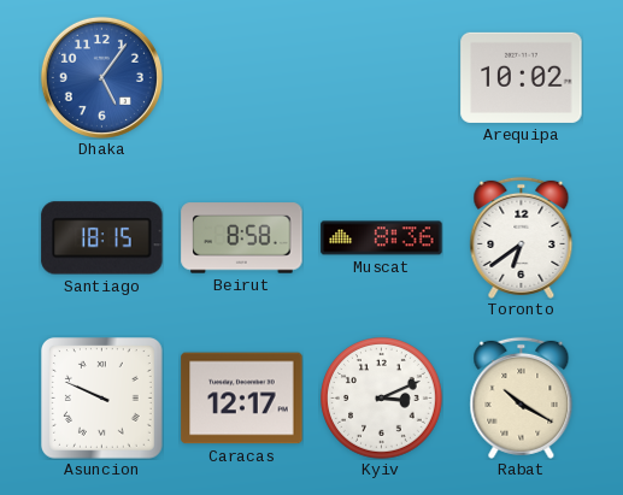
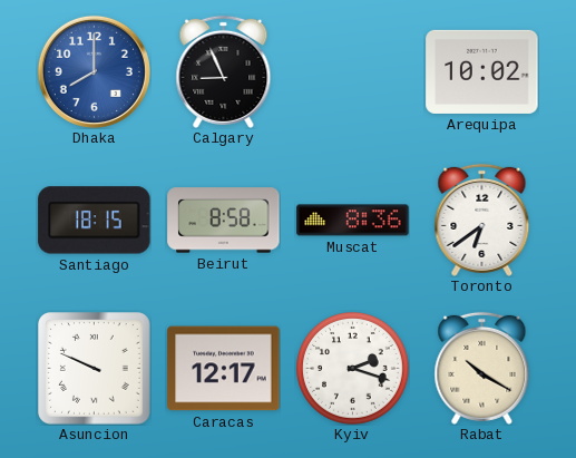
Dhaka: 5:06 -> 8:00 (94, 71)
Calgary: none -> 8:56 (224, 71)
Kyiv: 3:11 -> 2:18 (353, 369)
